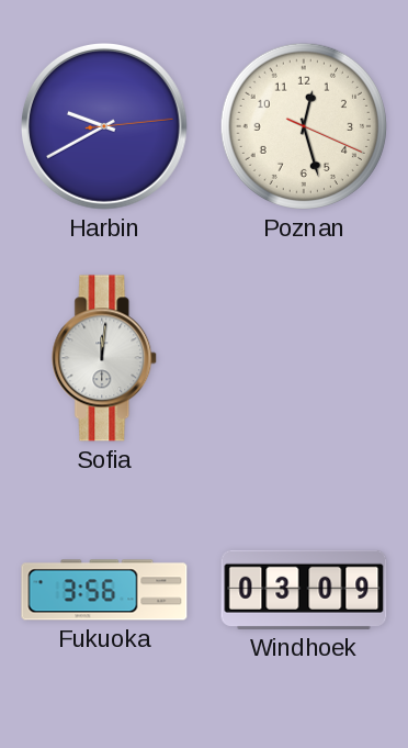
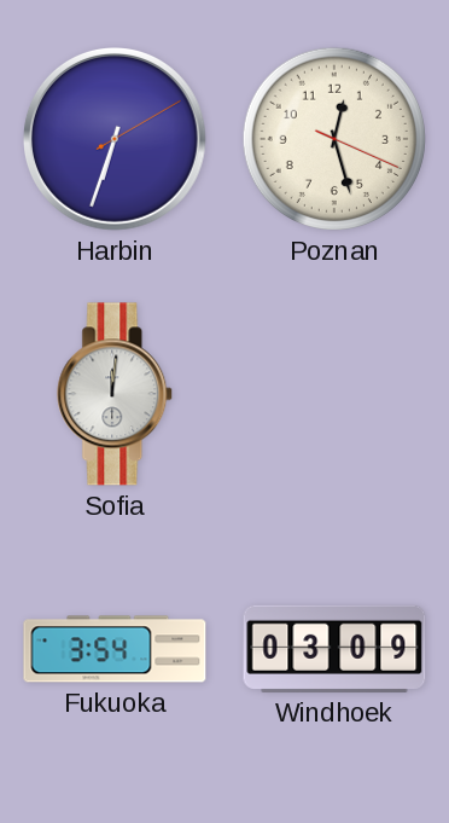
Harbin: 9:40 -> 6:33 (116, 140)
Fukuoka: 3:56 -> 3:54 (115, 649)
